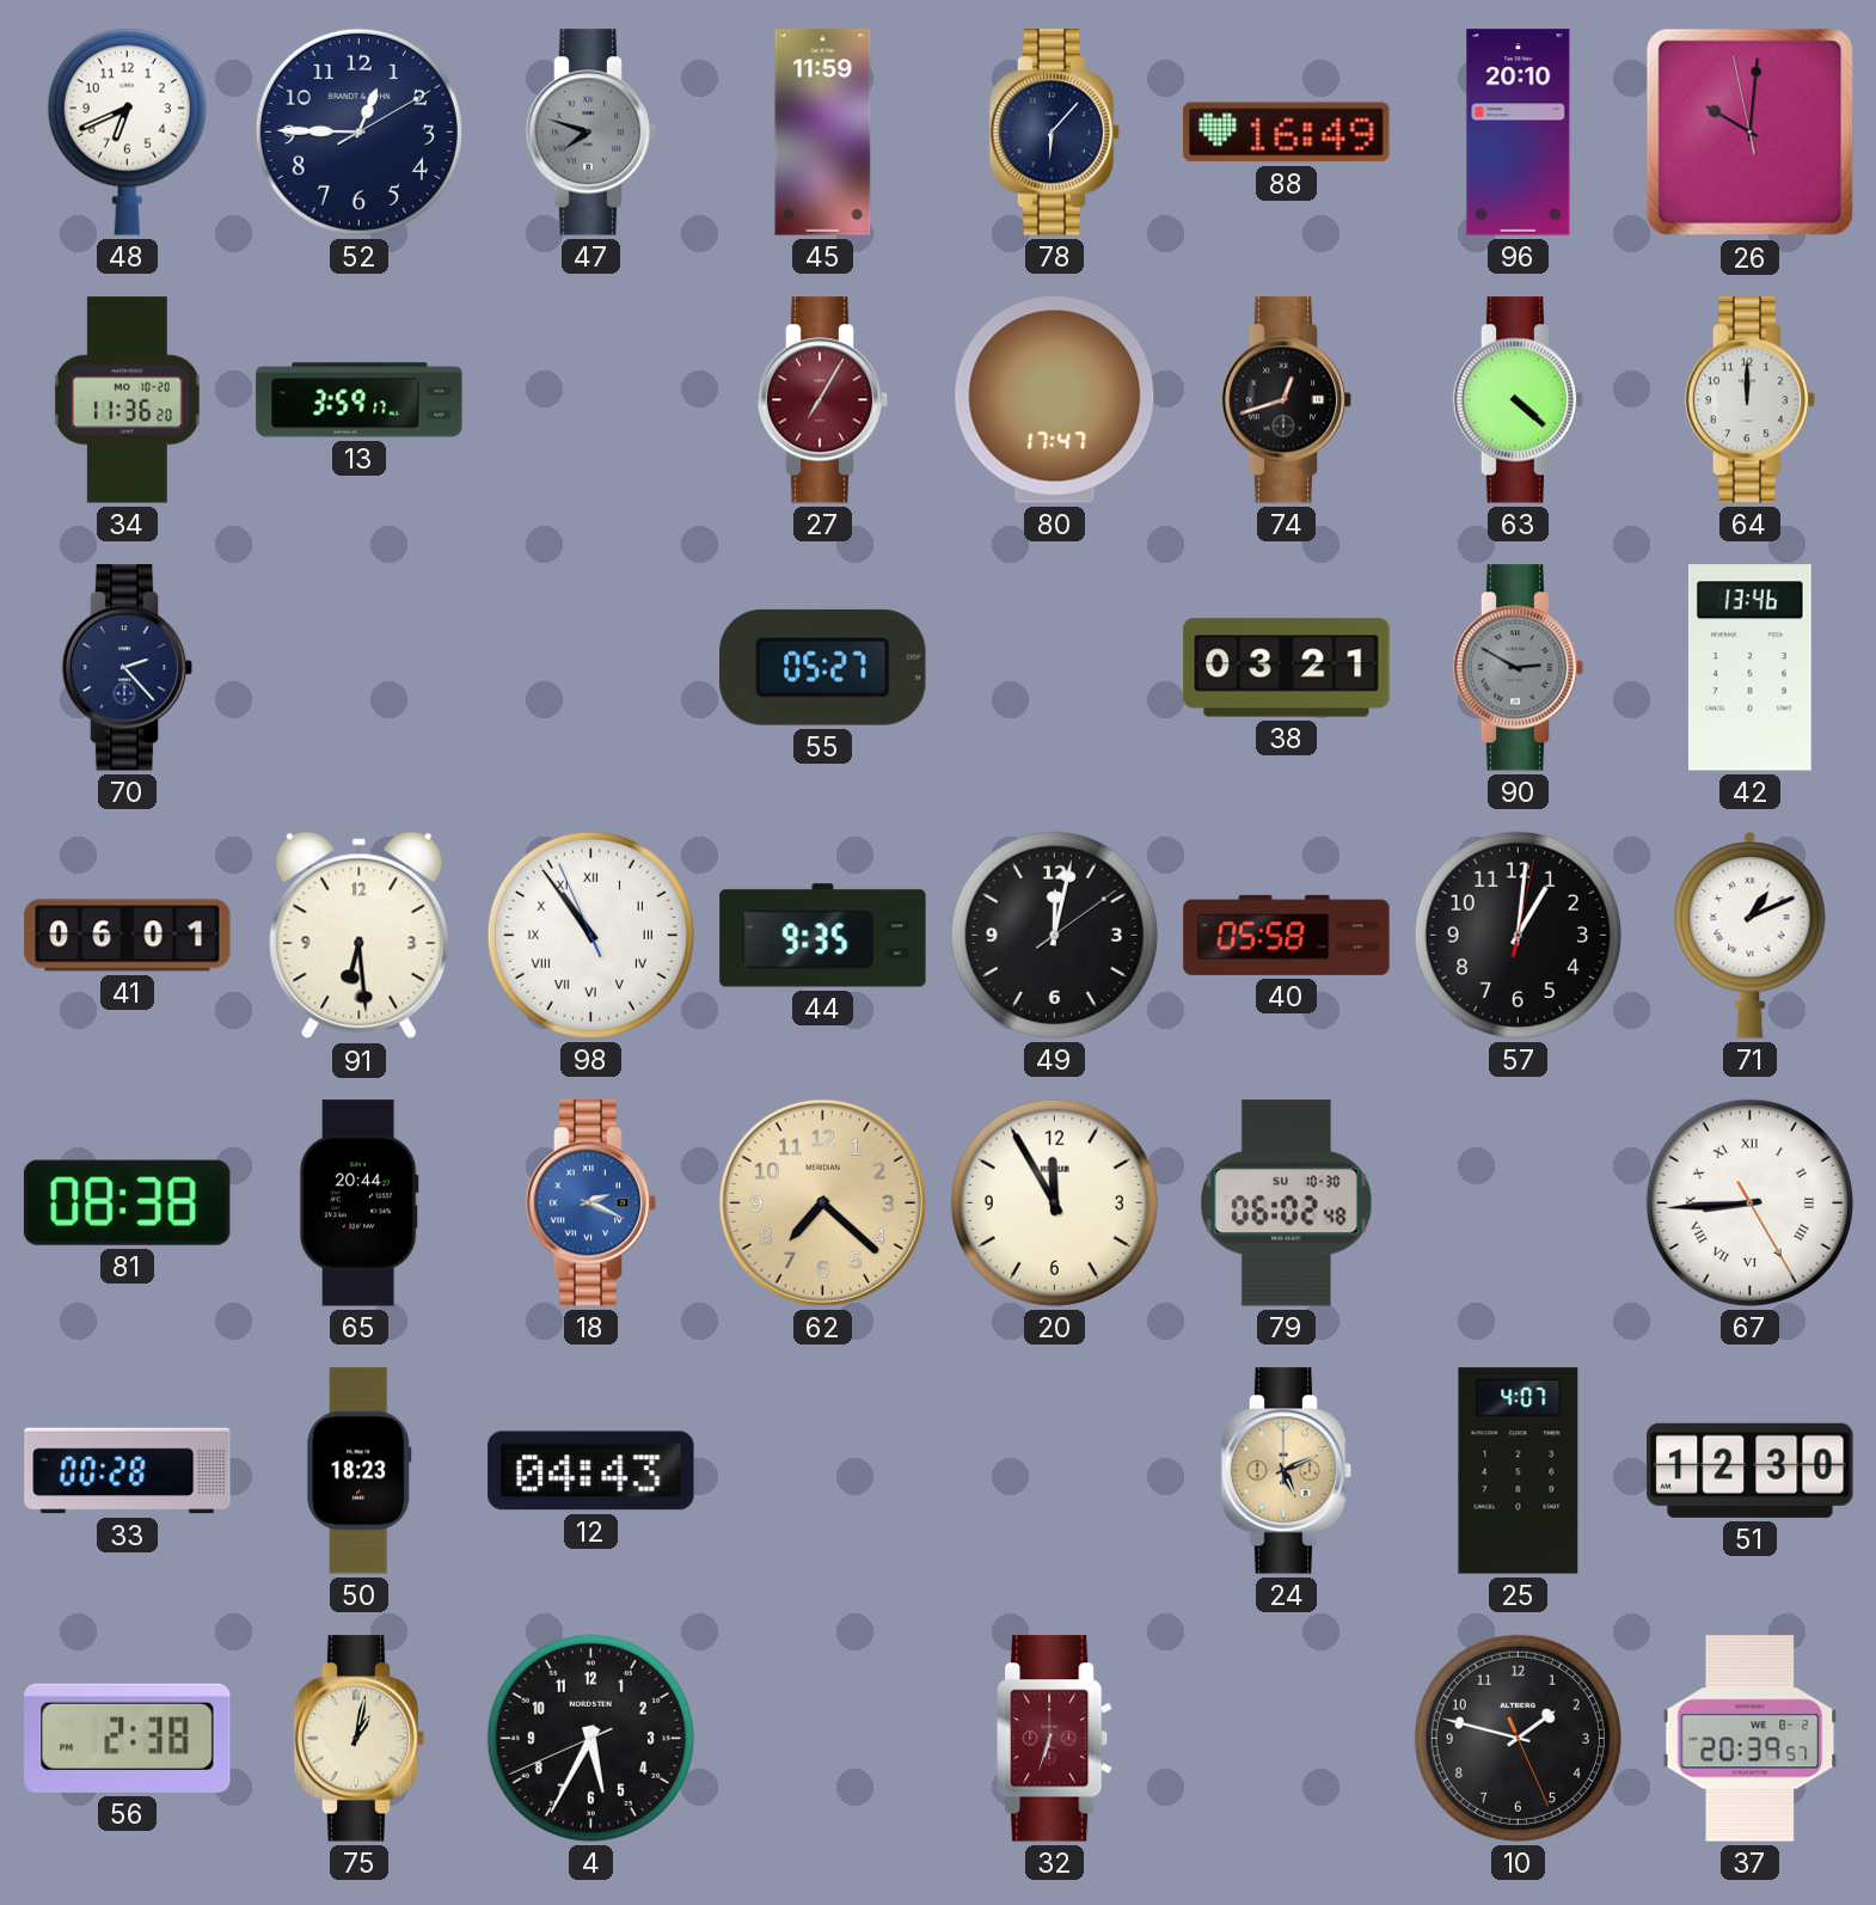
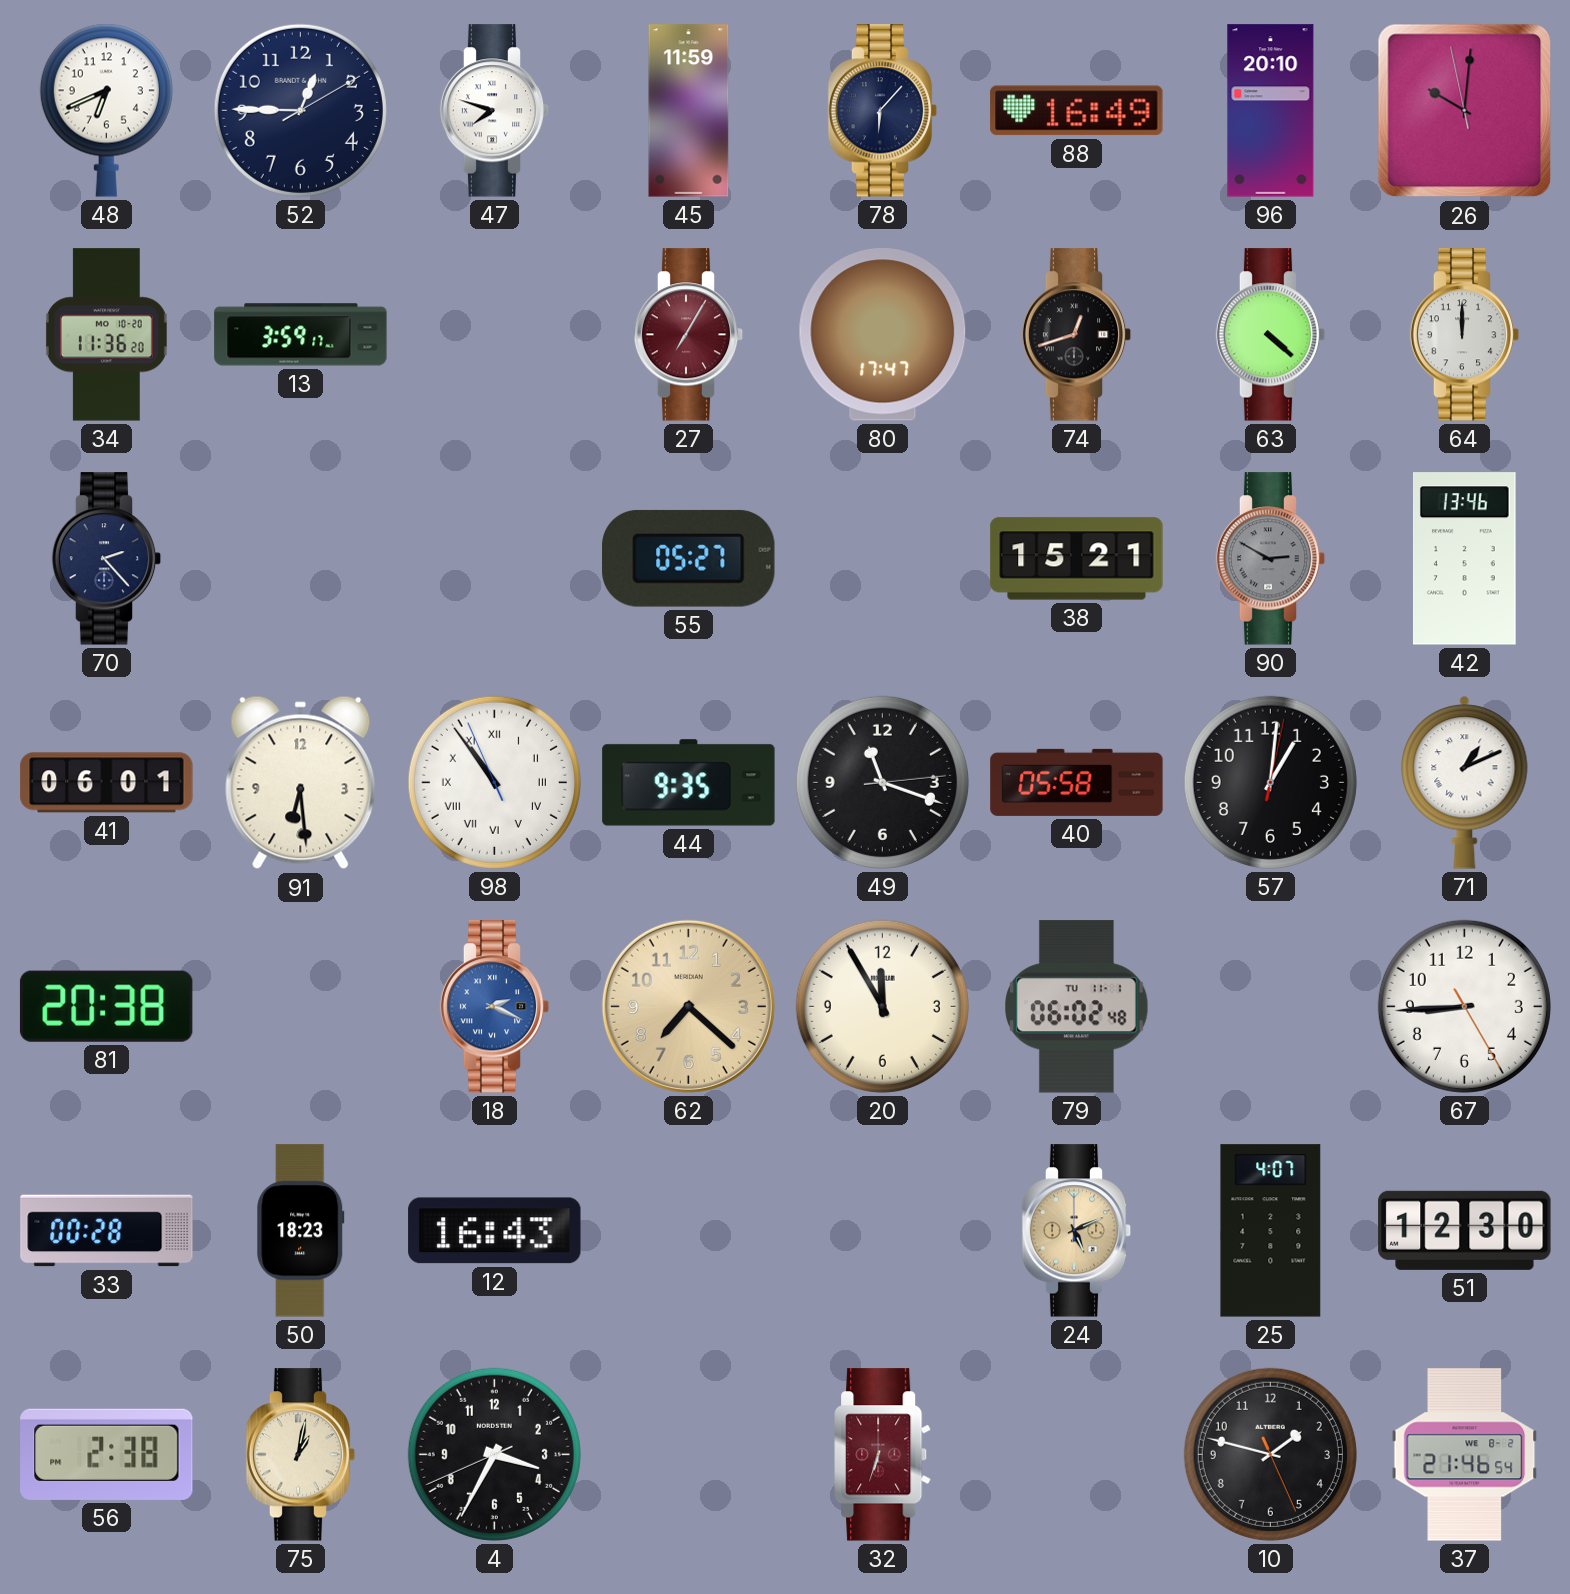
47 dial: grey -> white (495, 111)
38: 03:21 -> 15:21 (1077, 559)
49: 12:02 -> 11:18 (882, 782)
81: 08:38 -> 20:38 (106, 1006)
65: 20:44 -> none (358, 1203)
79 date: SU 10-30 -> TU 11-1 (1077, 1007)
67 numerals: Roman -> Arabic (1464, 1006)
12: 04:43 -> 16:43 (495, 1231)
4: 5:34 -> 3:34 (494, 1454)
37: 20:39 -> 21:46 (1465, 1455)
